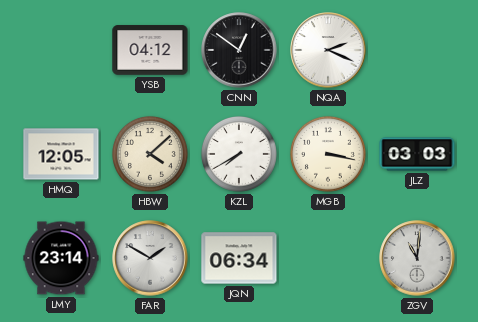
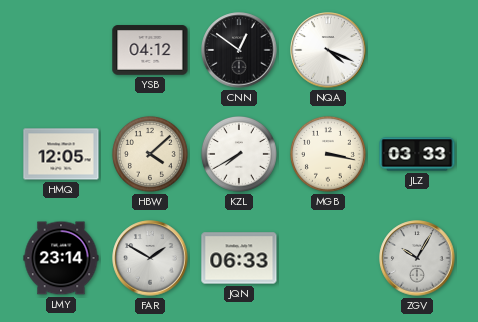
NQA: 2:19 -> 4:19 (328, 50)
JLZ: 03:03 -> 03:33 (417, 154)
JQN: 06:34 -> 06:33 (239, 258)
ZGV: 11:01 -> 10:05 (417, 258)
